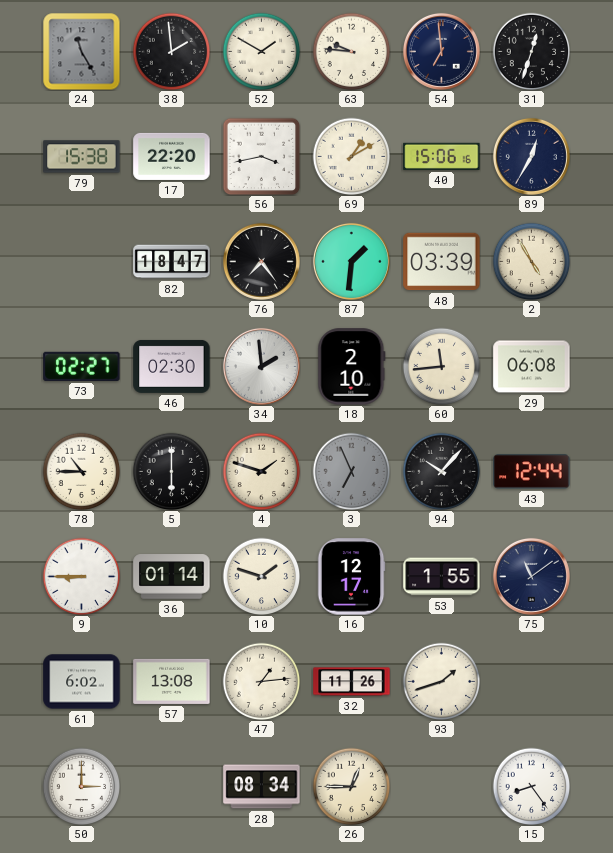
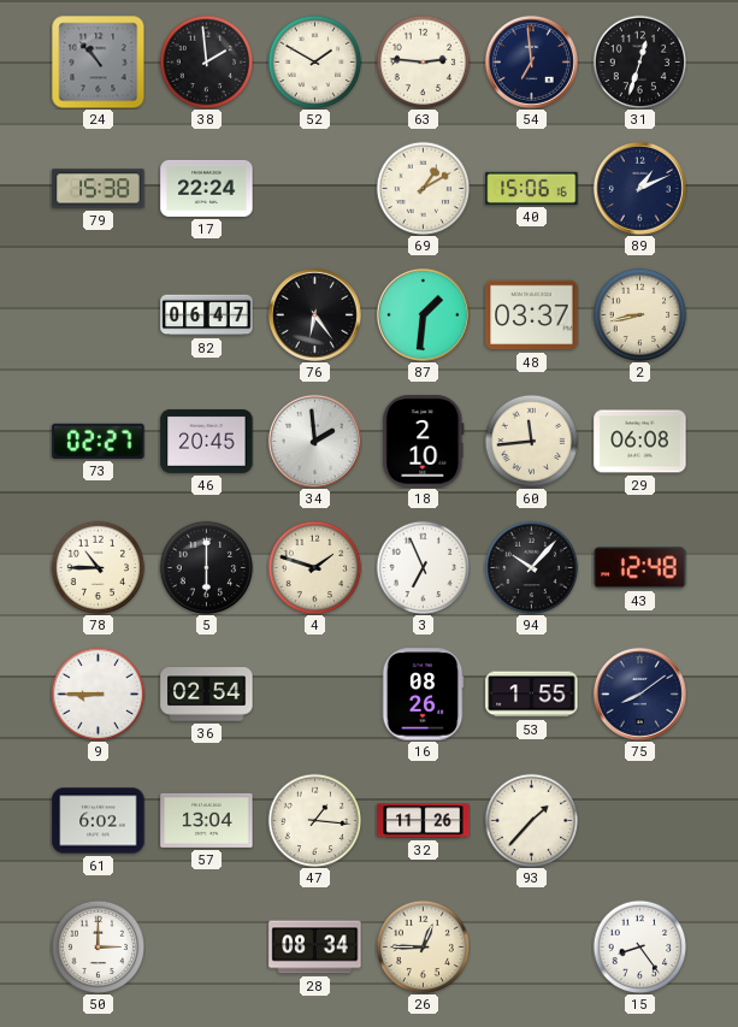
24: 11:25 -> 10:53 (98, 61)
63: 9:46 -> 2:46 (423, 61)
17: 22:20 -> 22:24 (207, 188)
56: 3:43 -> none (261, 156)
89: 12:35 -> 1:11 (639, 188)
82: 18:47 -> 06:47 (207, 315)
76: 7:24 -> 6:24 (314, 314)
48: 03:39 -> 03:37 (532, 315)
2: 4:55 -> 8:43 (639, 314)
46: 02:30 -> 20:45 (207, 441)
3 dial: grey -> white (423, 567)
43: 12:44 -> 12:48 (640, 568)
36: 01:14 -> 02:54 (207, 695)
10: 1:48 -> none (261, 576)
16: 12:17 -> 08:26 (423, 695)
75: 11:09 -> 8:09 (639, 693)
57: 13:08 -> 13:04 (207, 820)
47: 1:14 -> 1:16 (314, 820)
93: 1:42 -> 1:37 (531, 820)
